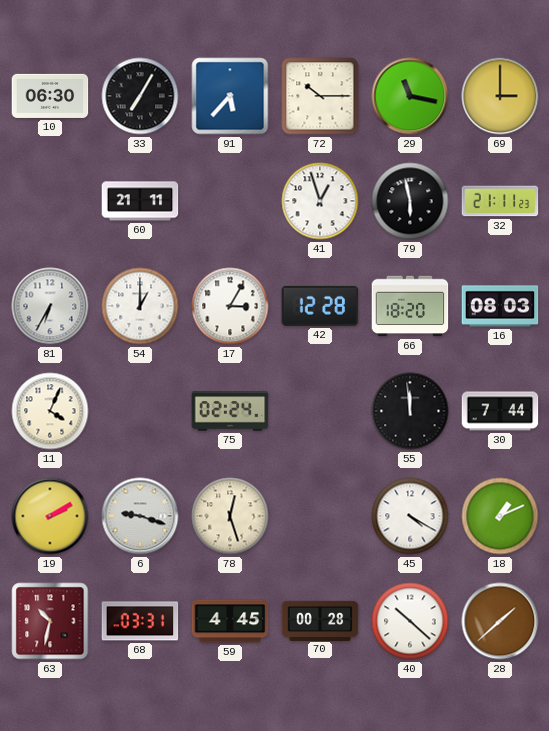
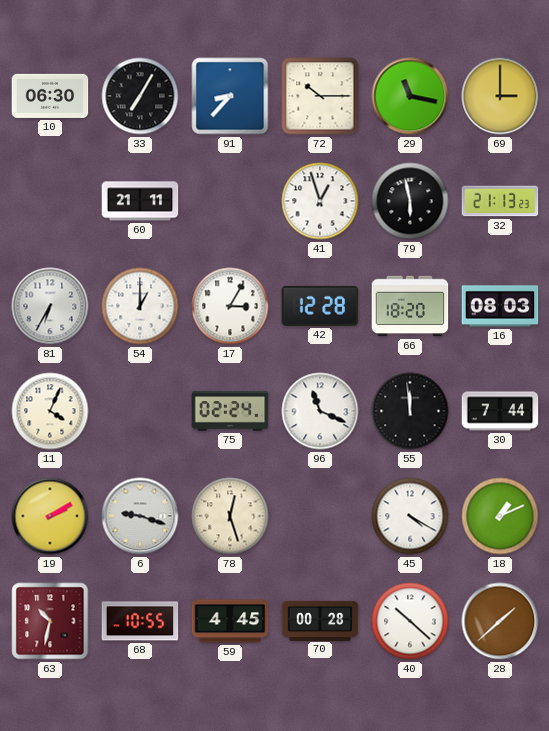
91: 5:37 -> 8:37 (230, 96)
32: 21:11 -> 21:13 (500, 201)
96: none -> 11:19 (320, 411)
68: 03:31 -> 10:55 (140, 621)
